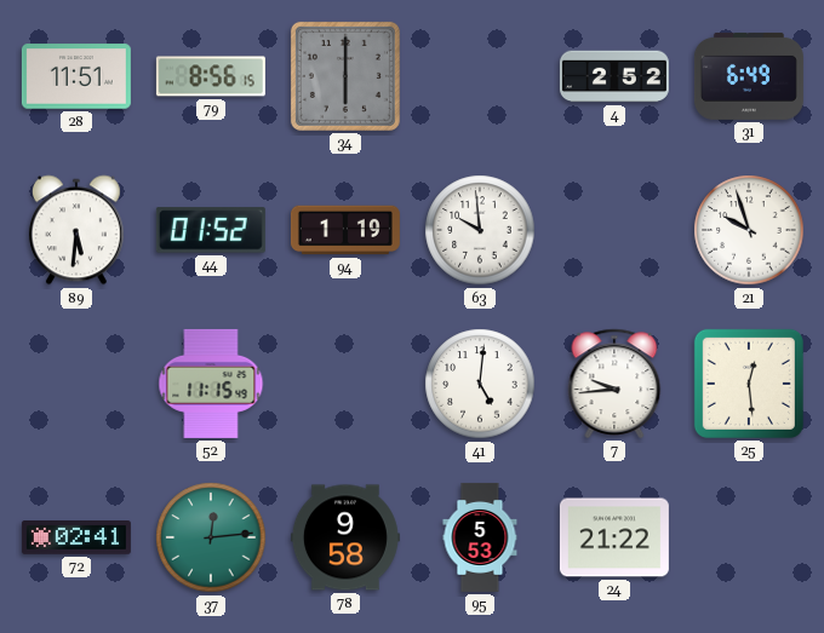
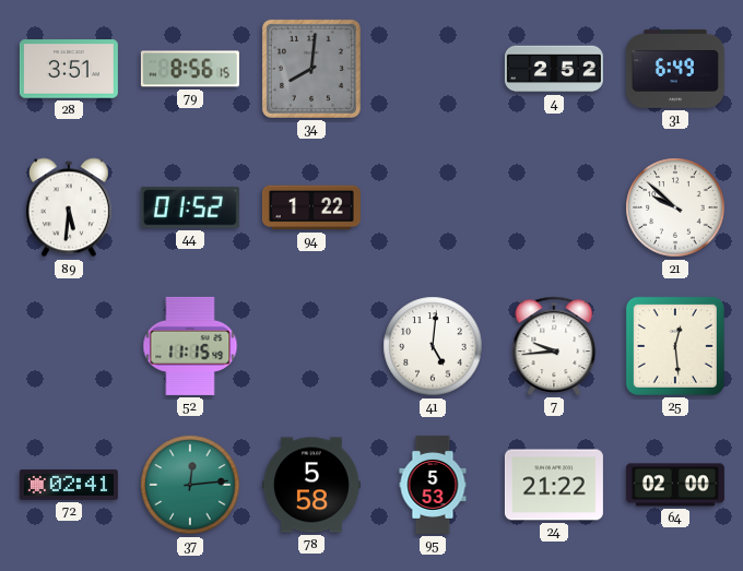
28: 11:51 -> 3:51 (69, 69)
34: 6:00 -> 8:01 (311, 69)
94: 1:19 -> 1:22 (311, 207)
63: 9:59 -> none (480, 230)
21: 9:57 -> 9:52 (675, 207)
78: 9:58 -> 5:58 (311, 485)
64: none -> 02:00 (675, 485)
